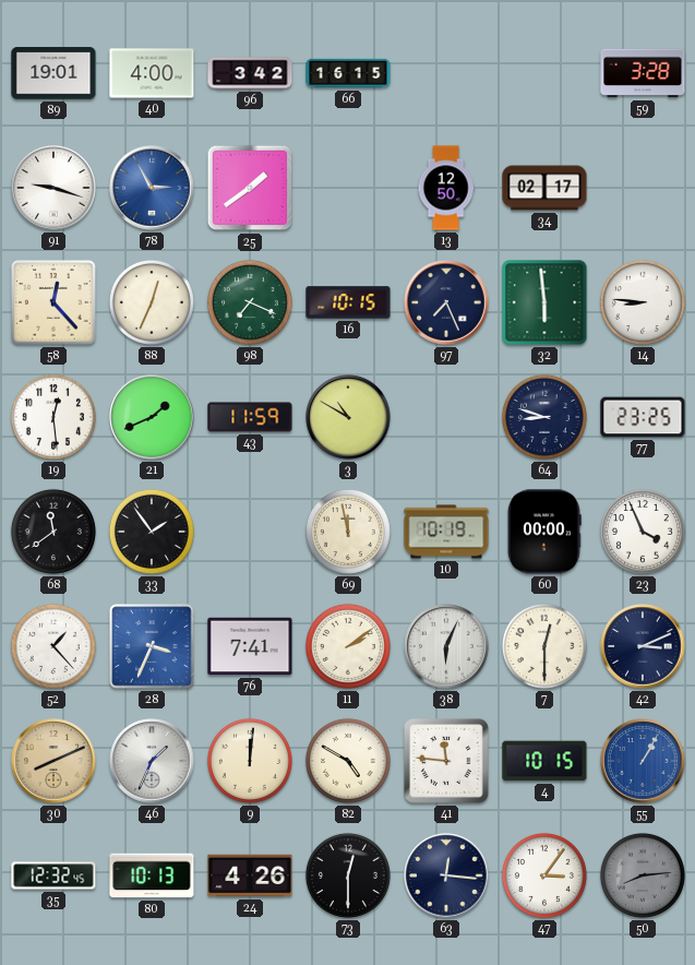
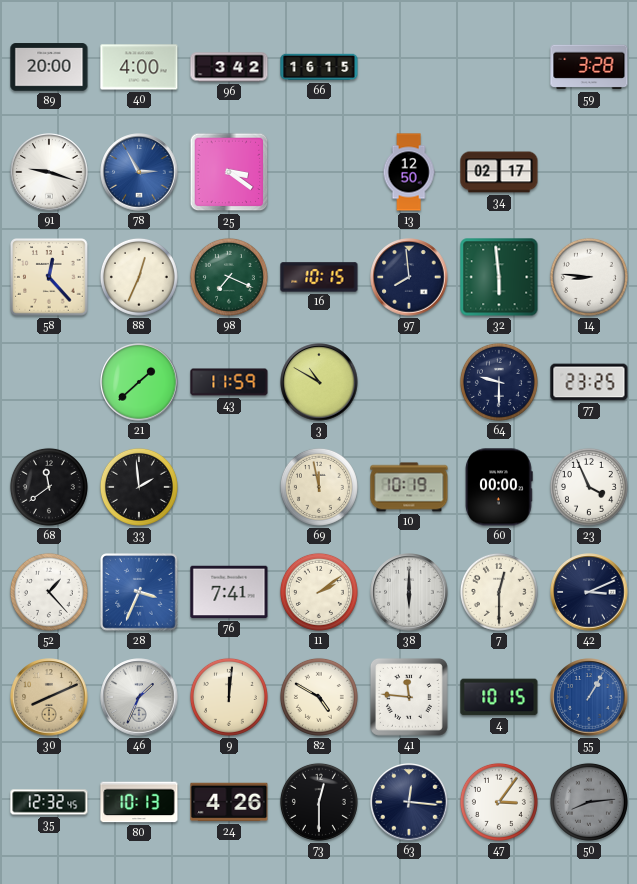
89: 19:01 -> 20:00 (49, 67)
25: 1:39 -> 3:21 (229, 172)
97: 7:26 -> 7:59 (409, 277)
19: 12:29 -> none (53, 417)
21: 1:41 -> 1:38 (139, 382)
64: 8:48 -> 9:30 (499, 382)
33: 1:54 -> 1:59 (139, 487)
38: 6:04 -> 6:00 (409, 592)
